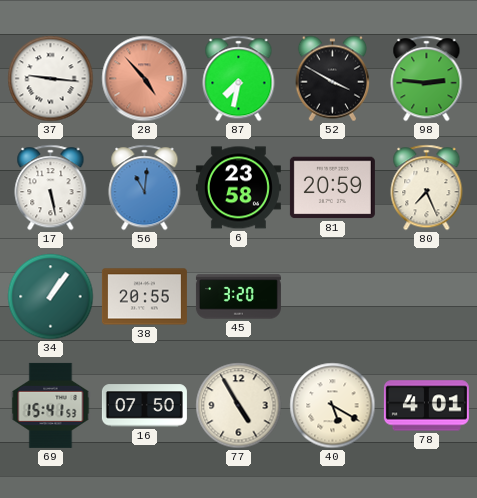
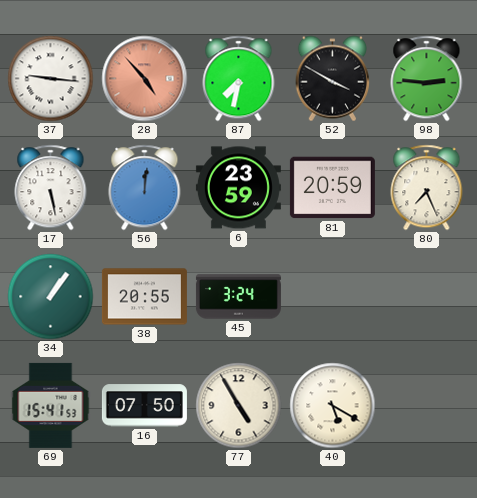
56: 11:01 -> 12:01 (145, 188)
6: 23:58 -> 23:59 (238, 188)
45: 3:20 -> 3:24 (238, 297)
78: 4:01 -> none (426, 406)
